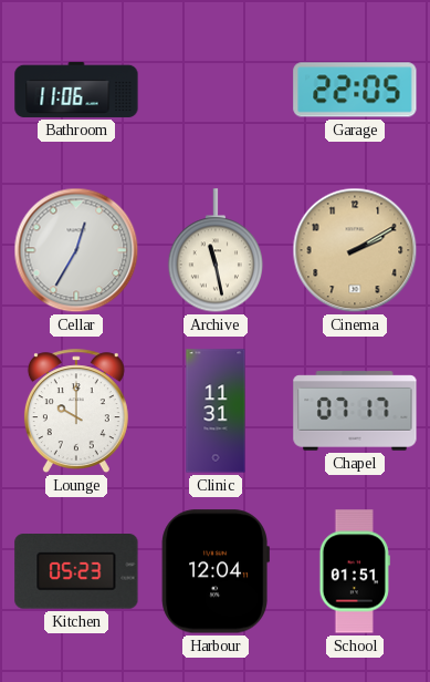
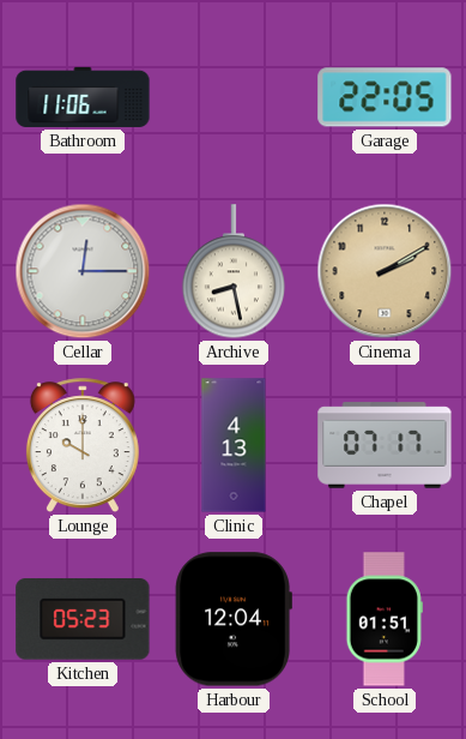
Cellar: 12:35 -> 12:15 (83, 271)
Archive: 11:28 -> 8:28 (232, 272)
Clinic: 11:31 -> 4:13 (234, 445)
